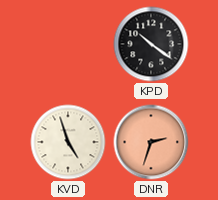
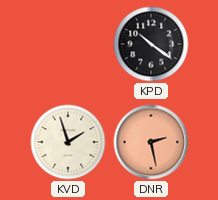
KVD: 4:57 -> 1:57 (68, 142)
DNR: 2:33 -> 2:28 (151, 142)
